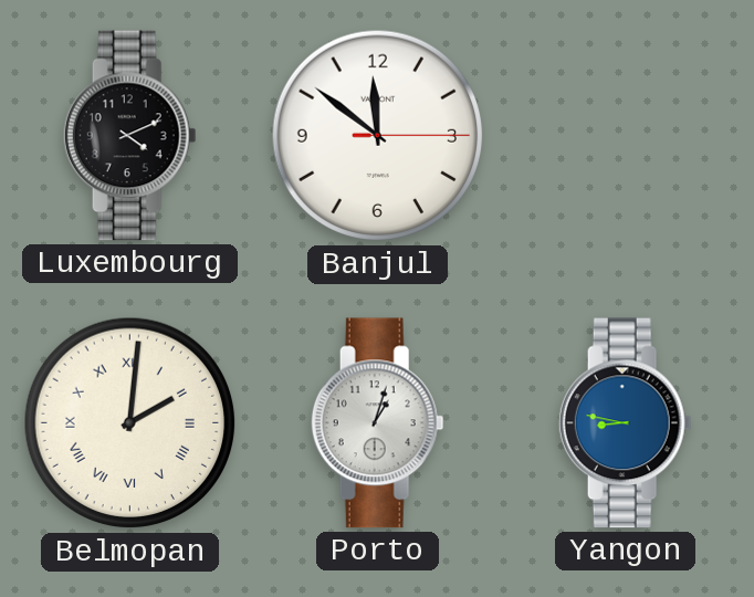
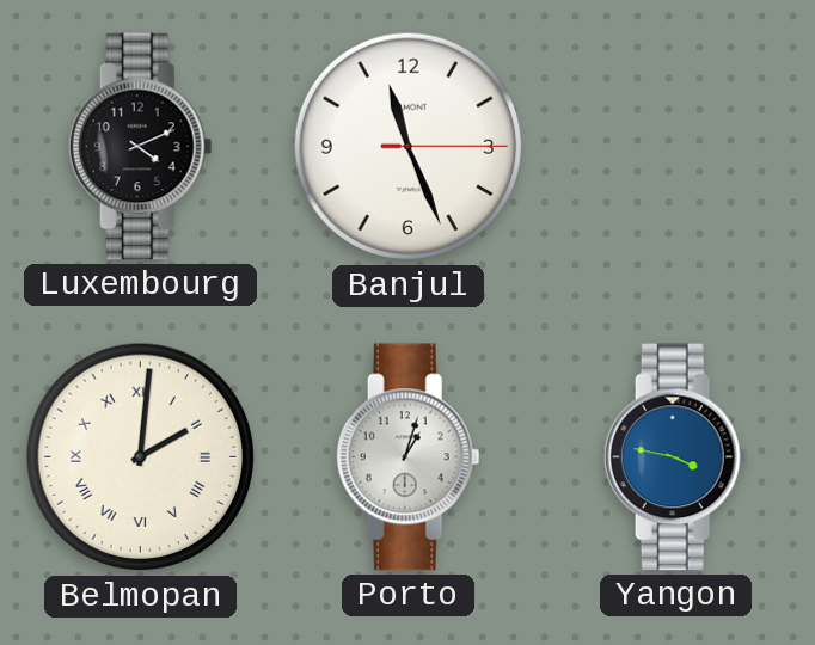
Banjul: 11:51 -> 11:26 (409, 147)
Yangon: 8:47 -> 3:47 (675, 457)
